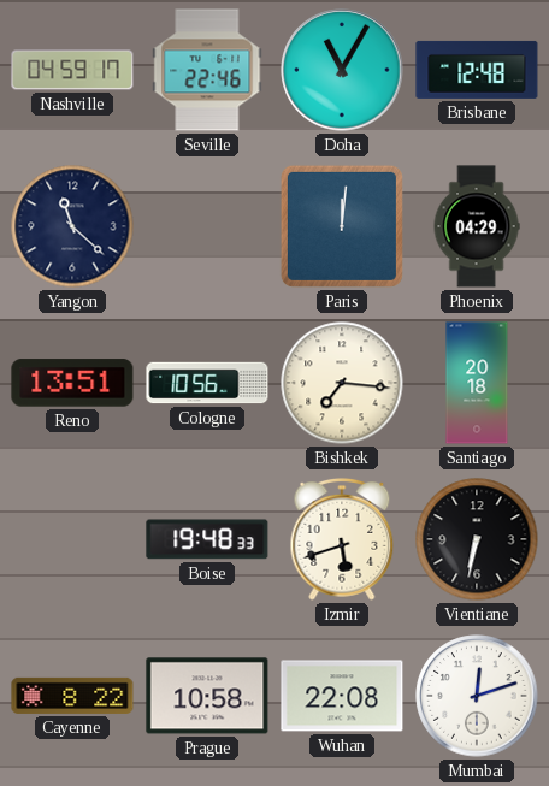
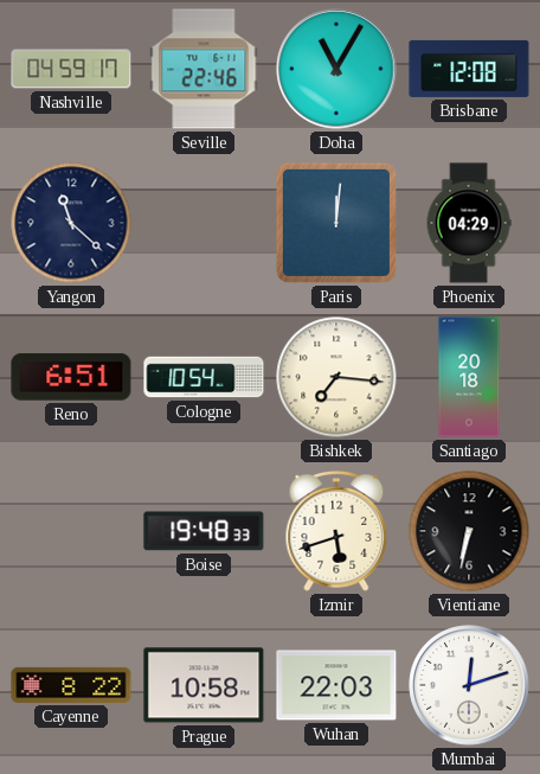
Brisbane: 12:48 -> 12:08 (469, 69)
Reno: 13:51 -> 6:51 (71, 377)
Cologne: 10:56 -> 10:54 (204, 377)
Wuhan: 22:08 -> 22:03 (336, 685)
